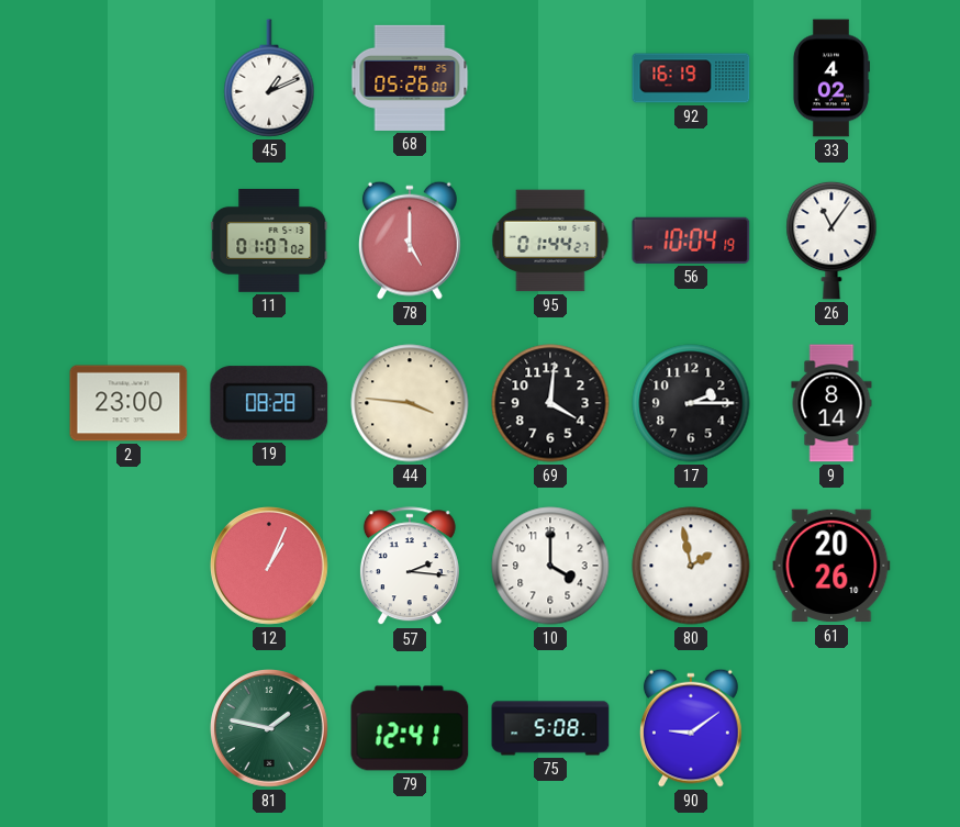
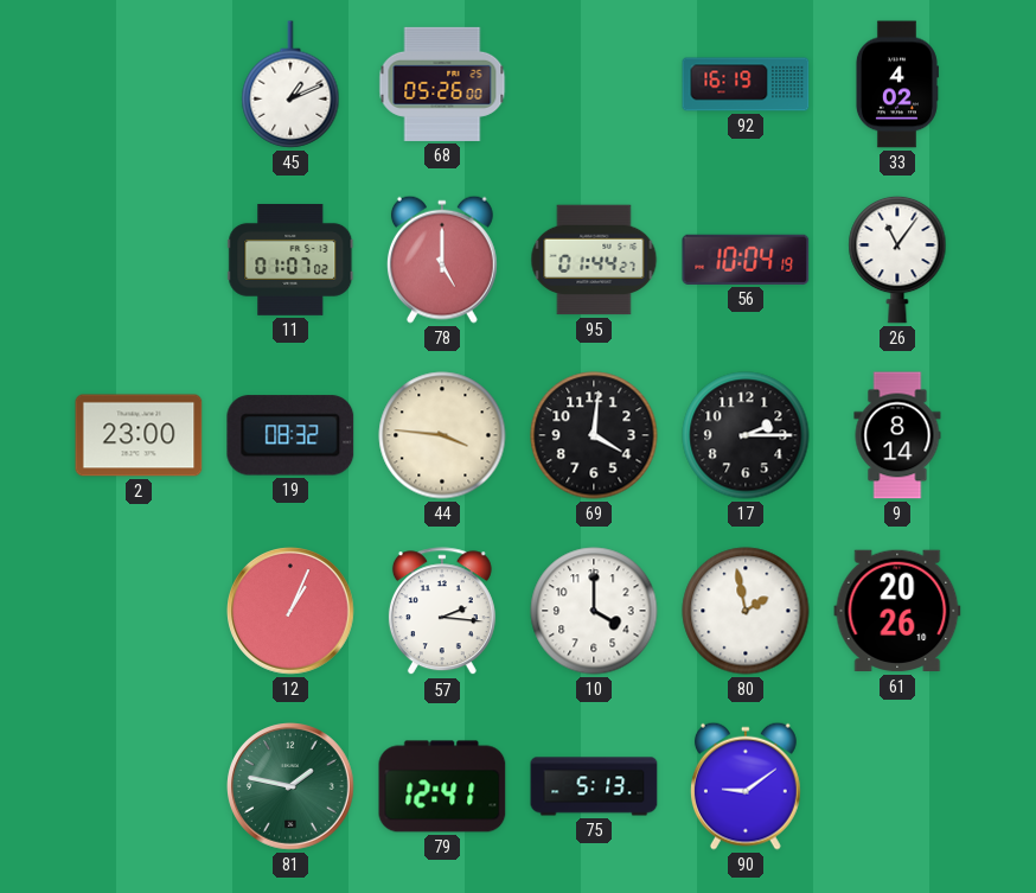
19: 08:28 -> 08:32 (290, 435)
75: 5:08 -> 5:13 (594, 786)
